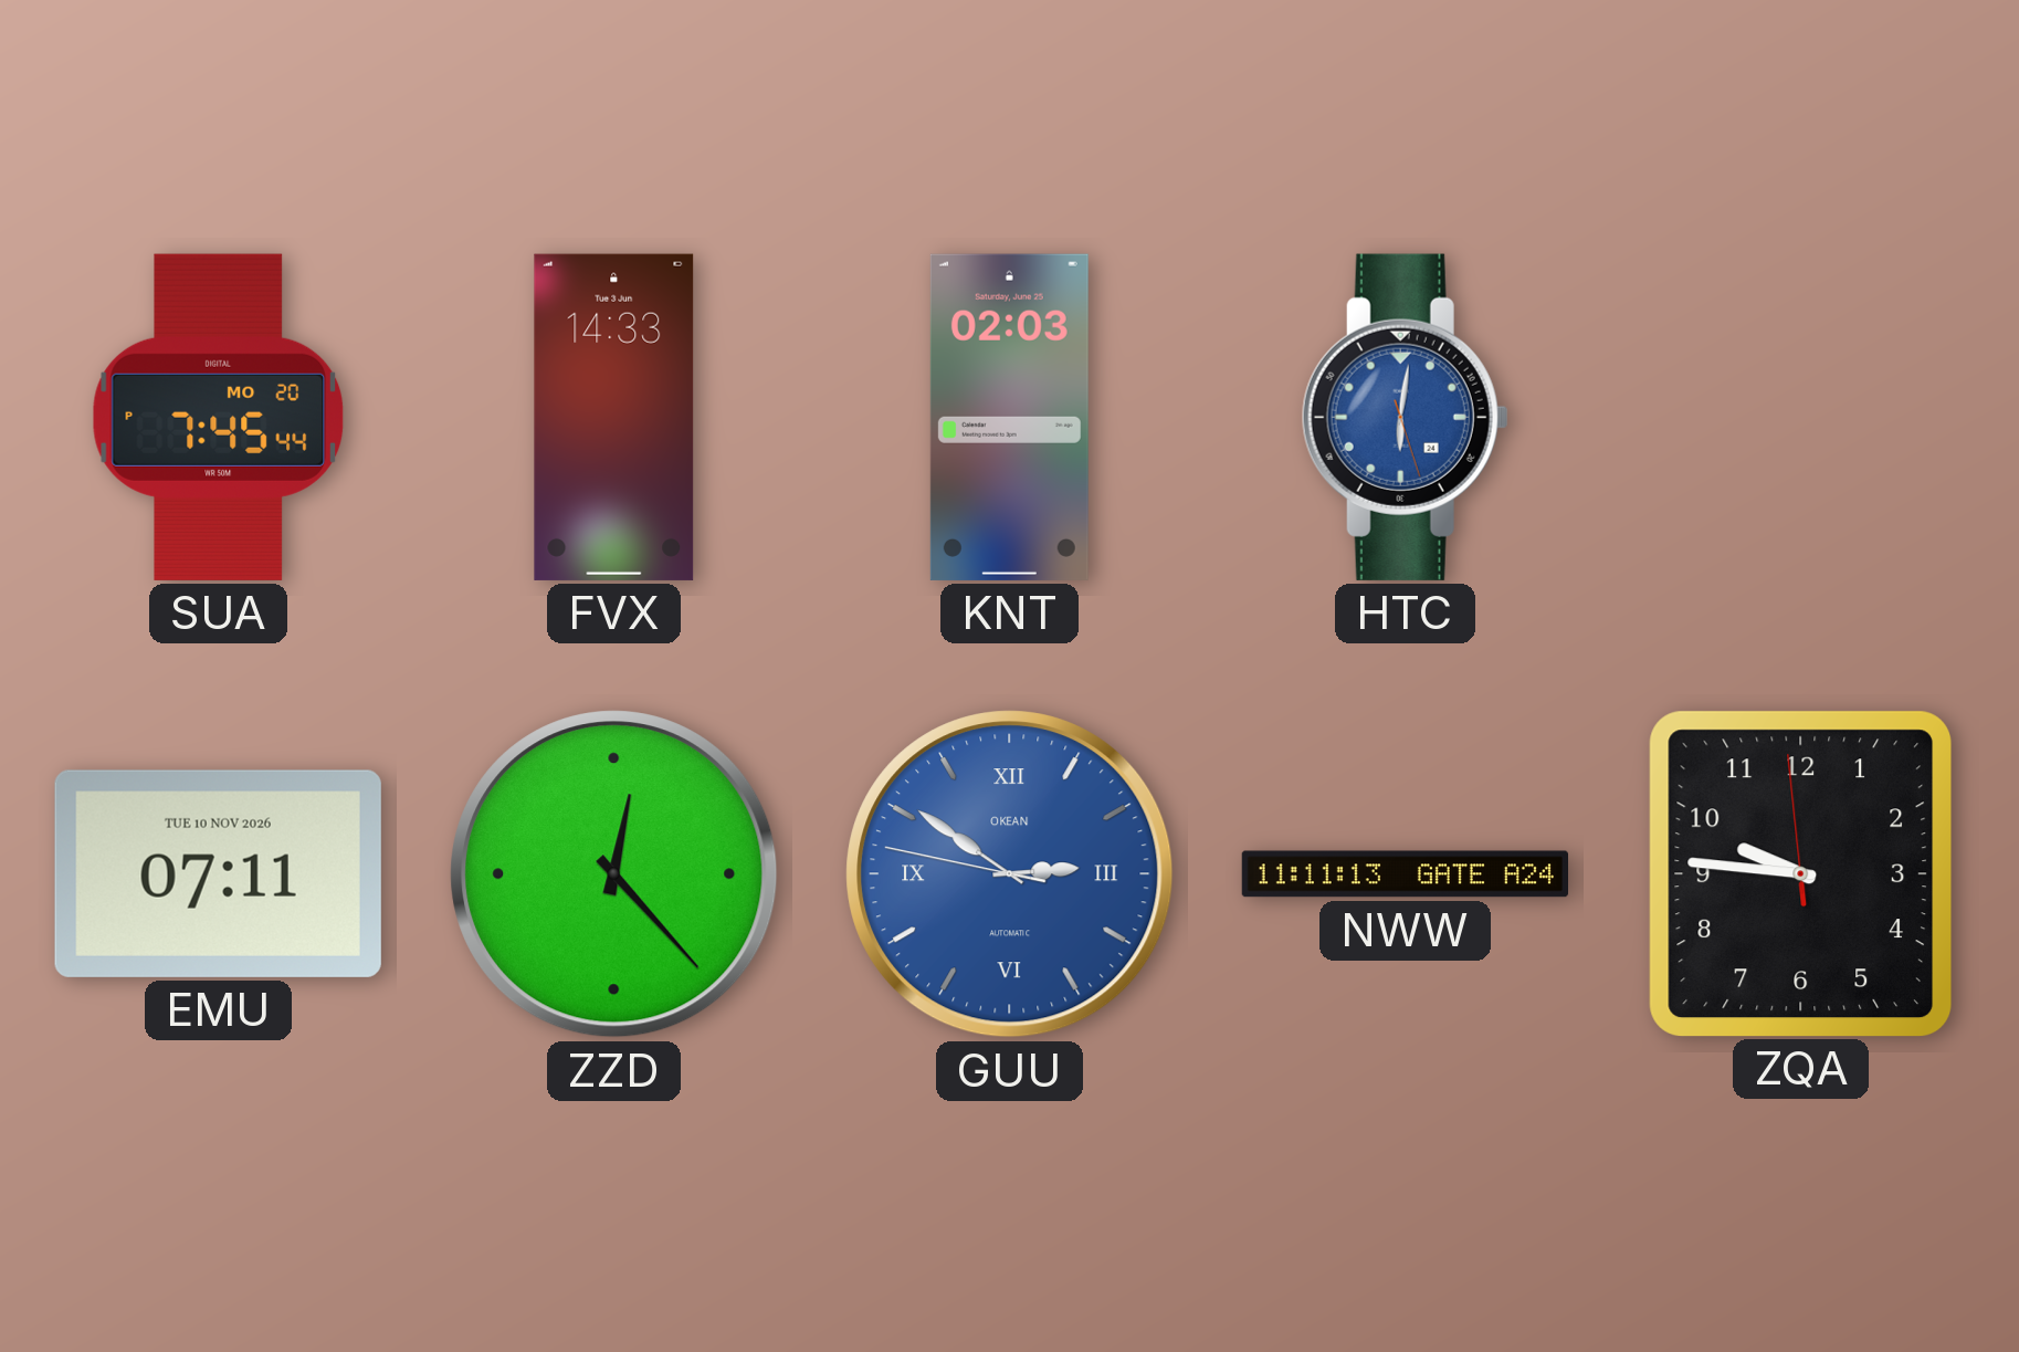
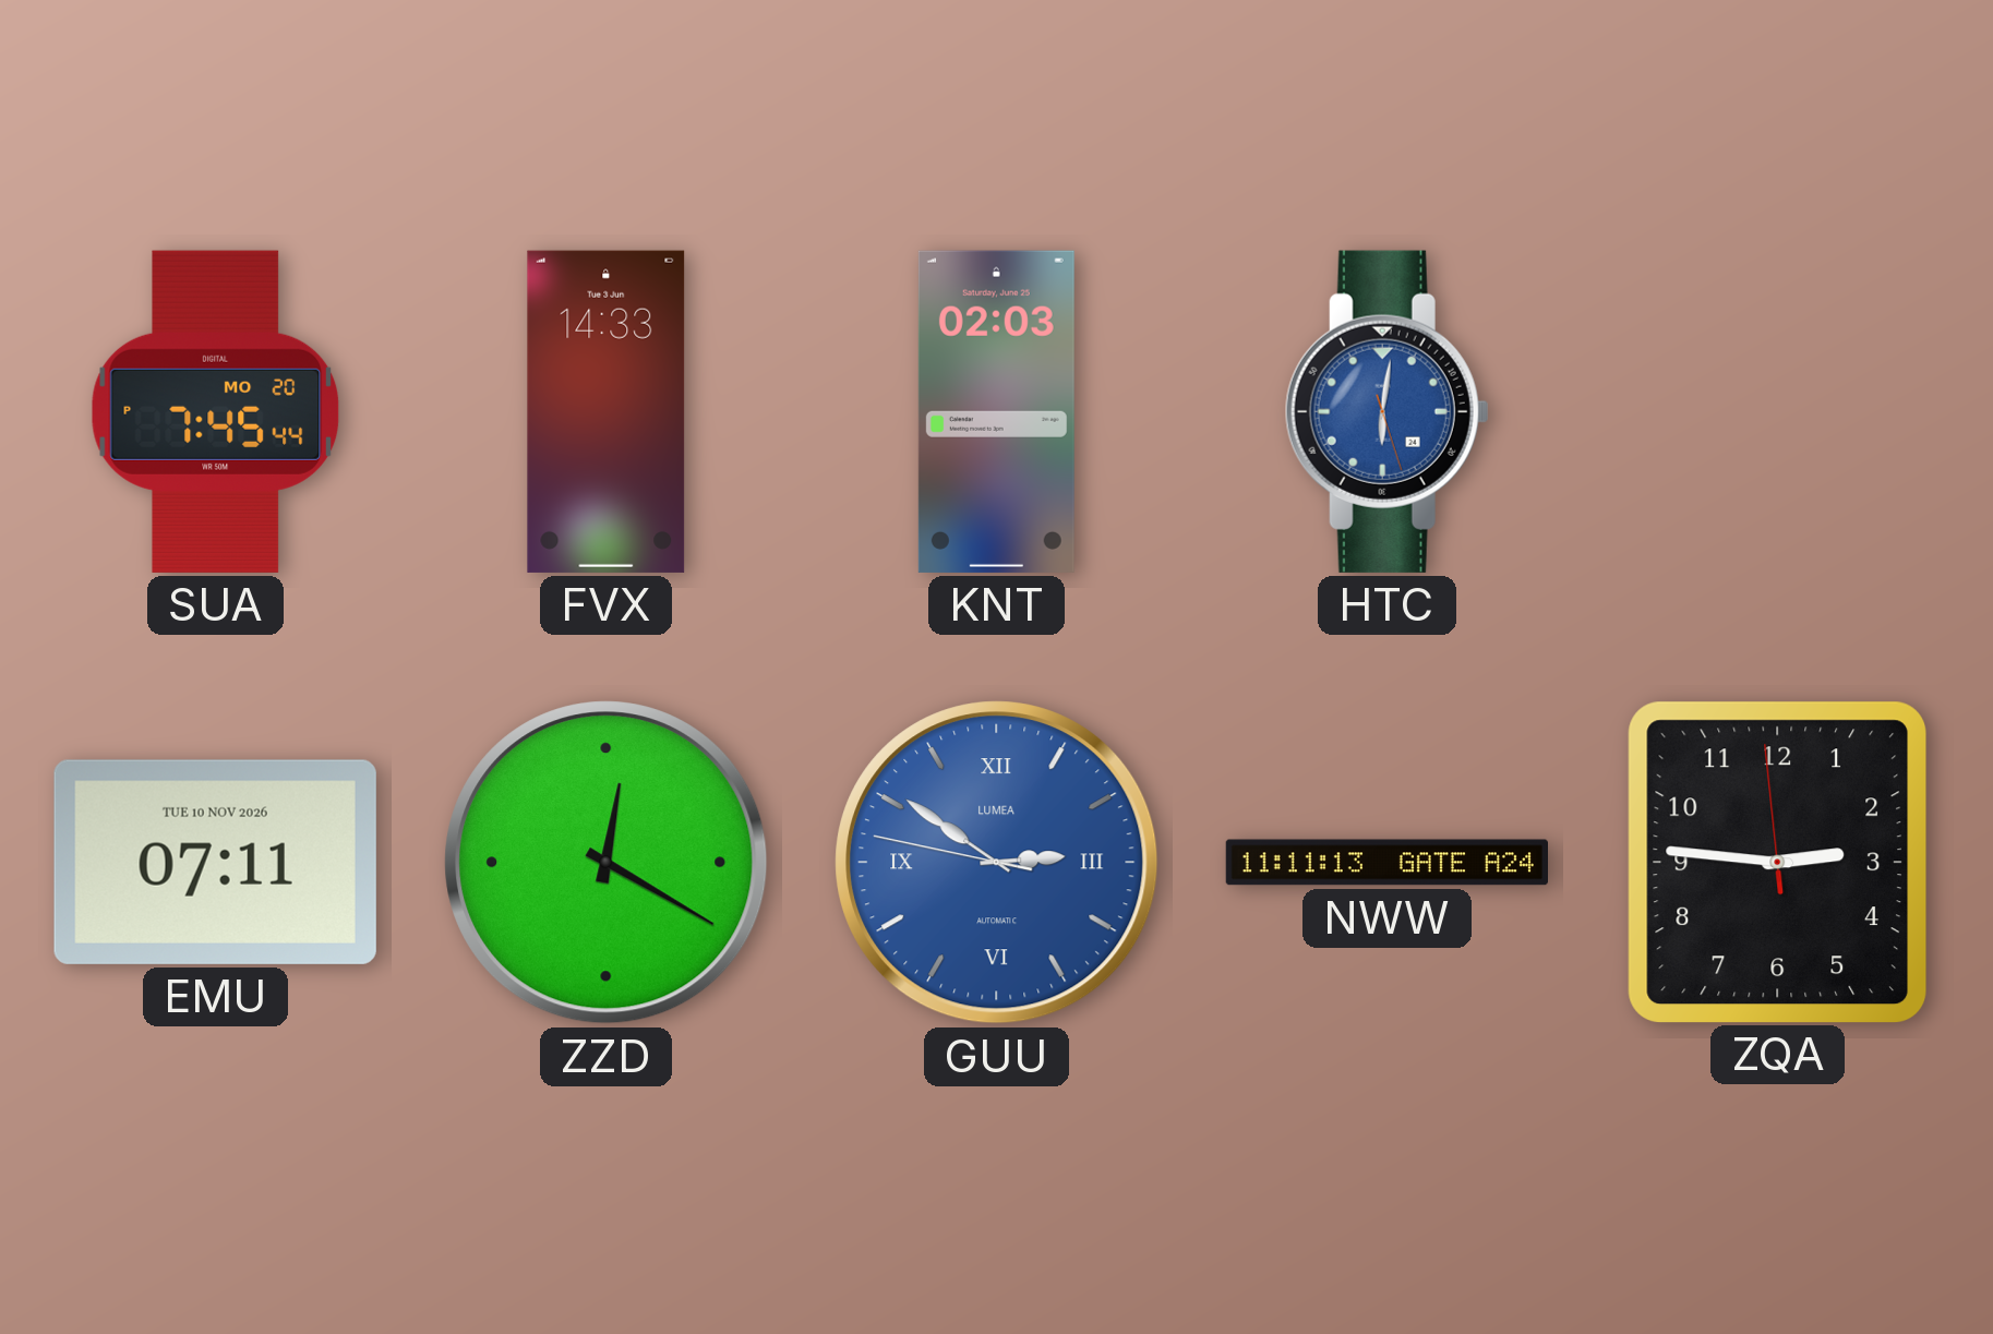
ZZD: 12:23 -> 12:20 (607, 863)
GUU brand: OKEAN -> LUMEA (997, 863)
ZQA: 9:45 -> 2:45 (1778, 862)
